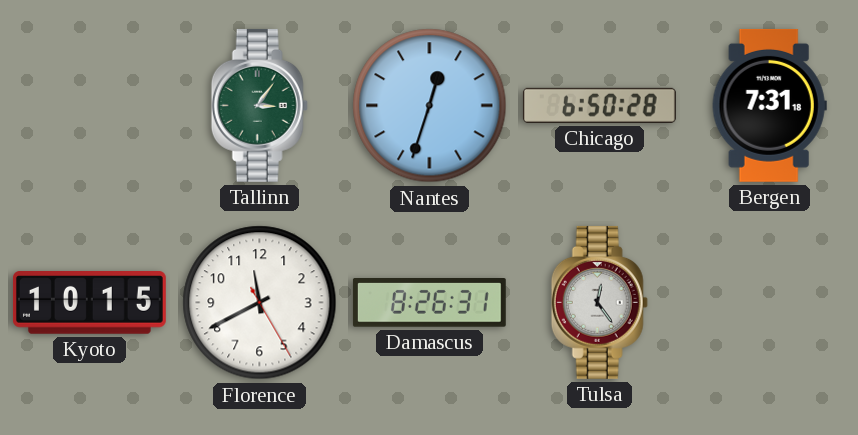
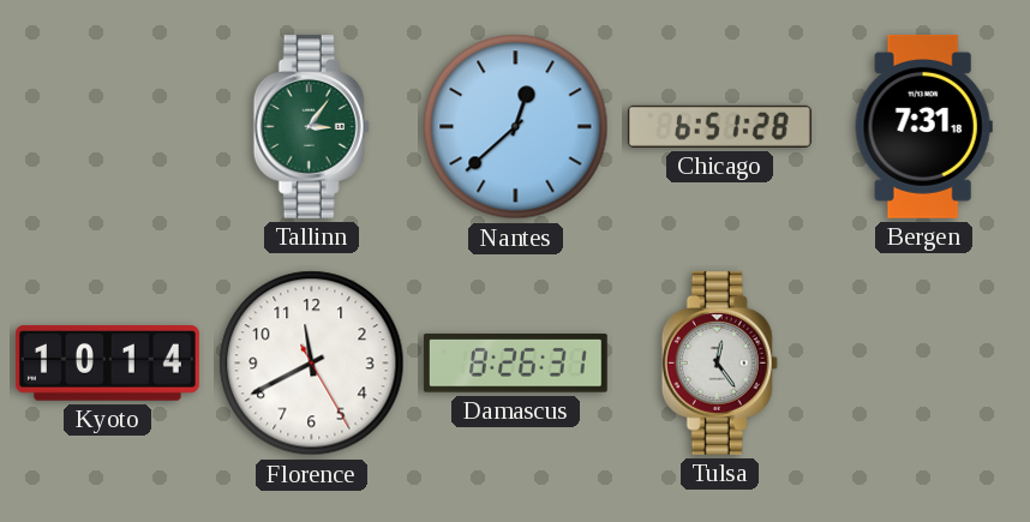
Nantes: 12:33 -> 12:38 (516, 127)
Chicago: 6:50 -> 6:51 (719, 126)
Kyoto: 10:15 -> 10:14 (107, 364)
